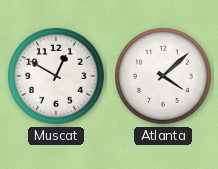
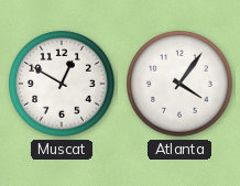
Atlanta: 4:08 -> 4:06 (179, 84)
